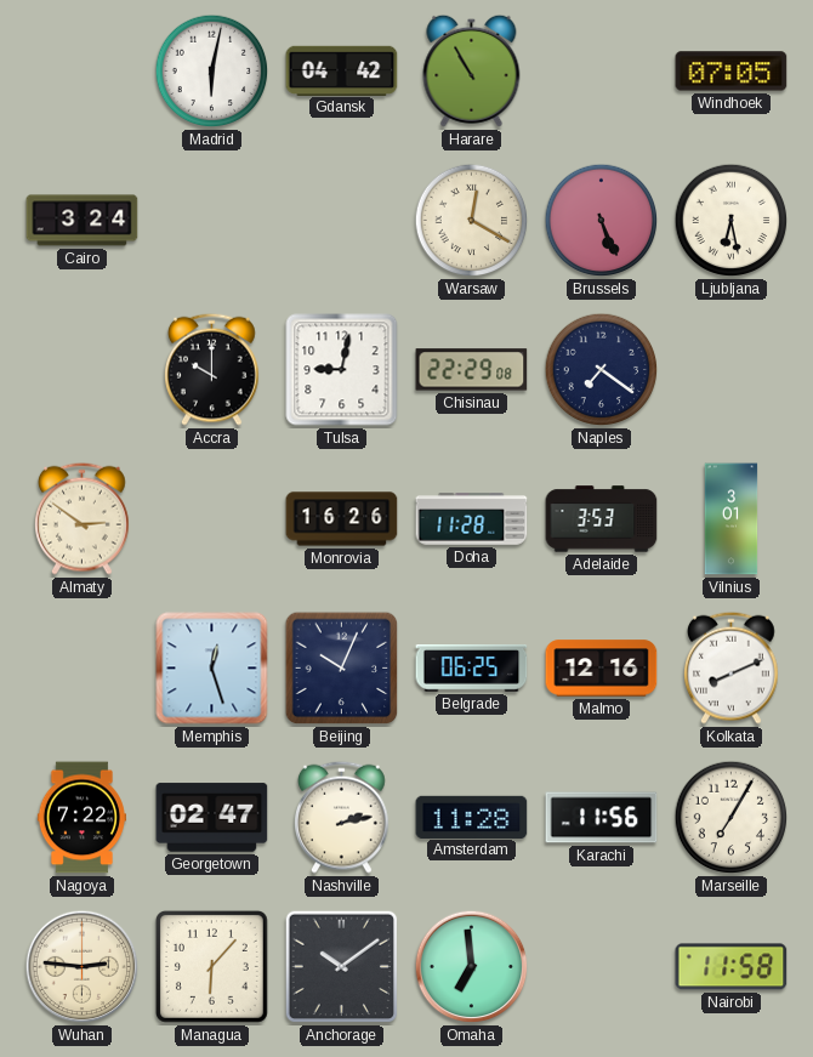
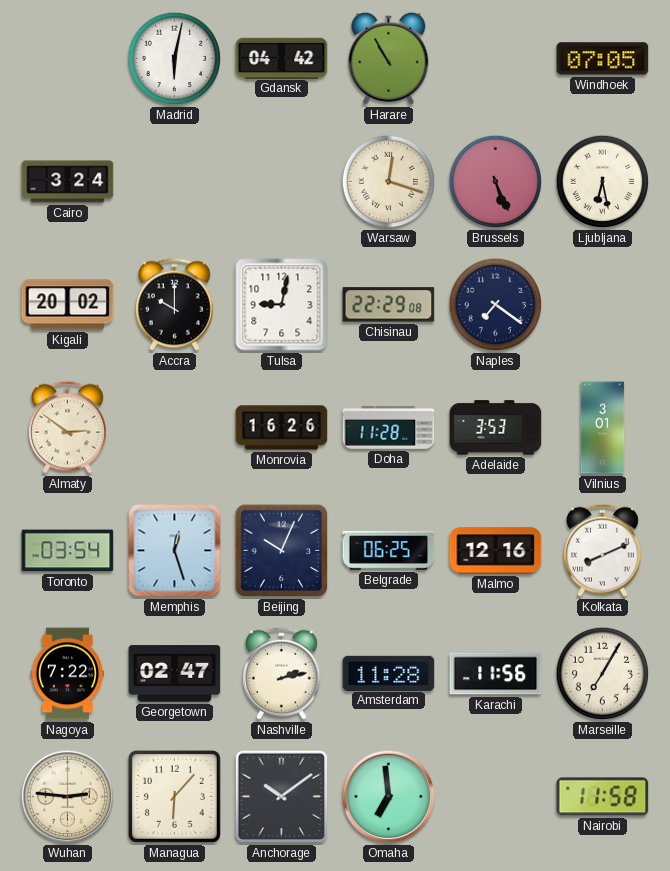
Warsaw: 12:20 -> 12:18 (389, 182)
Kigali: none -> 20:02 (68, 305)
Toronto: none -> 03:54 (68, 551)
